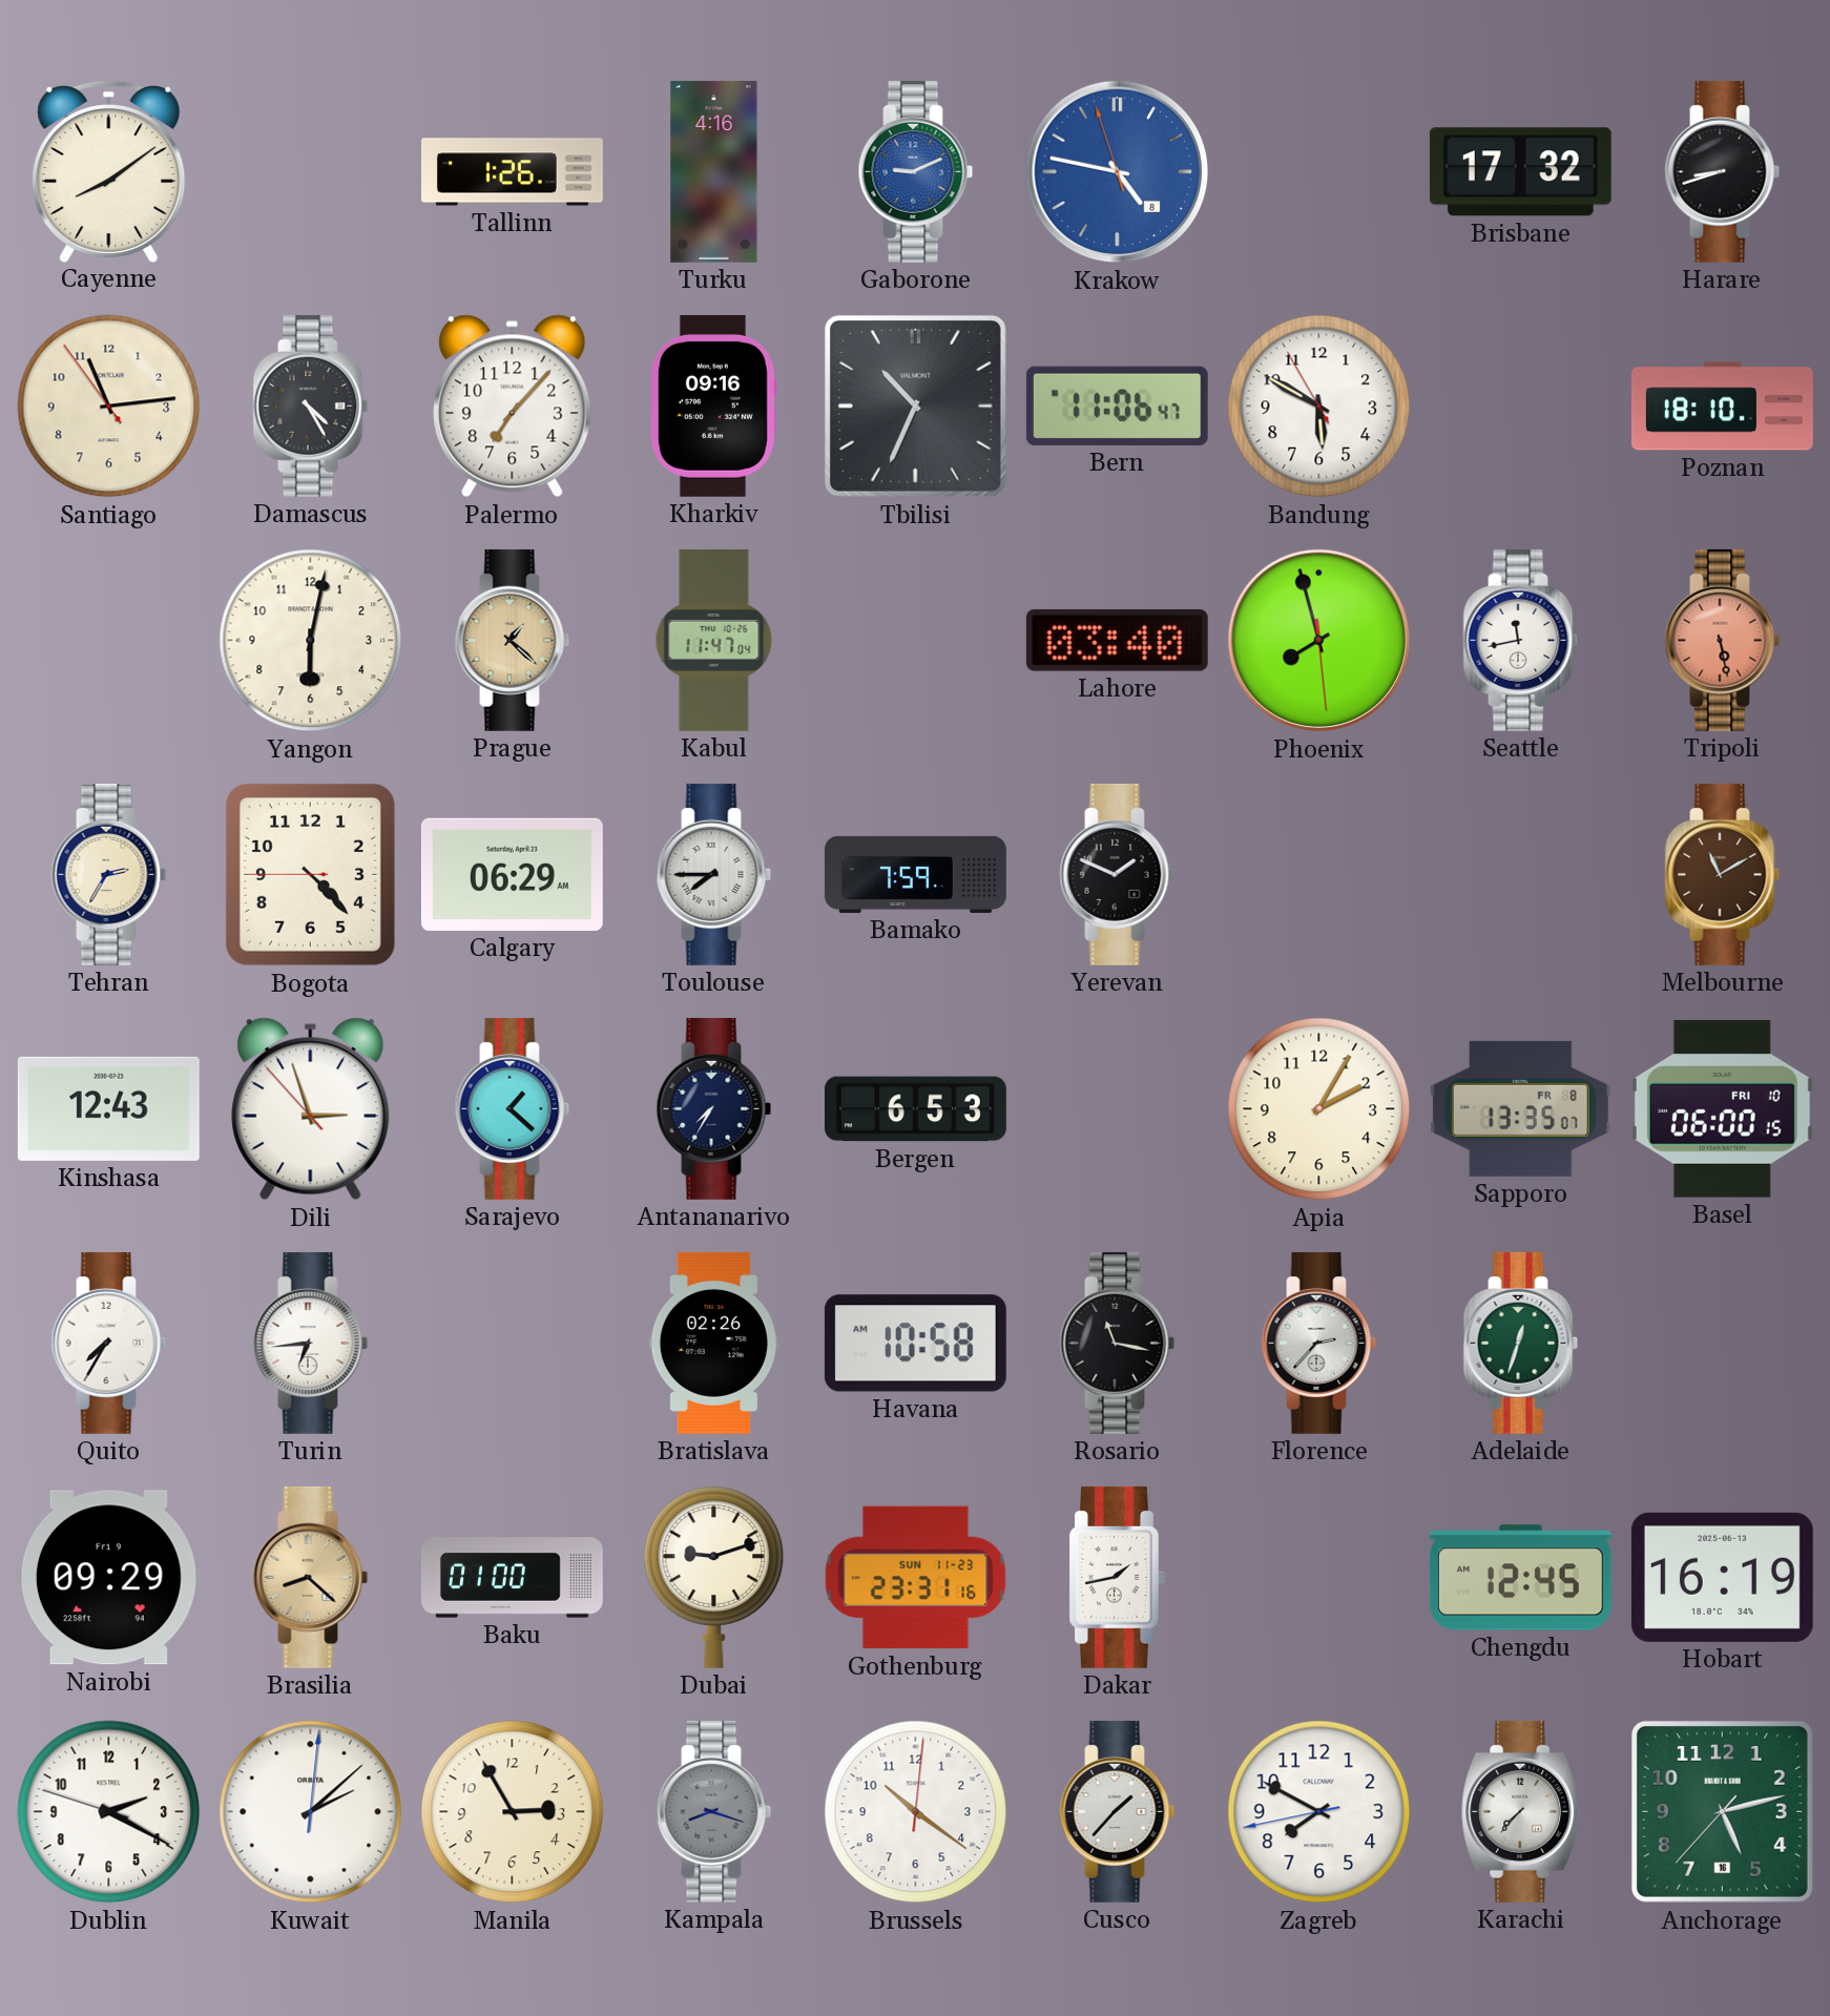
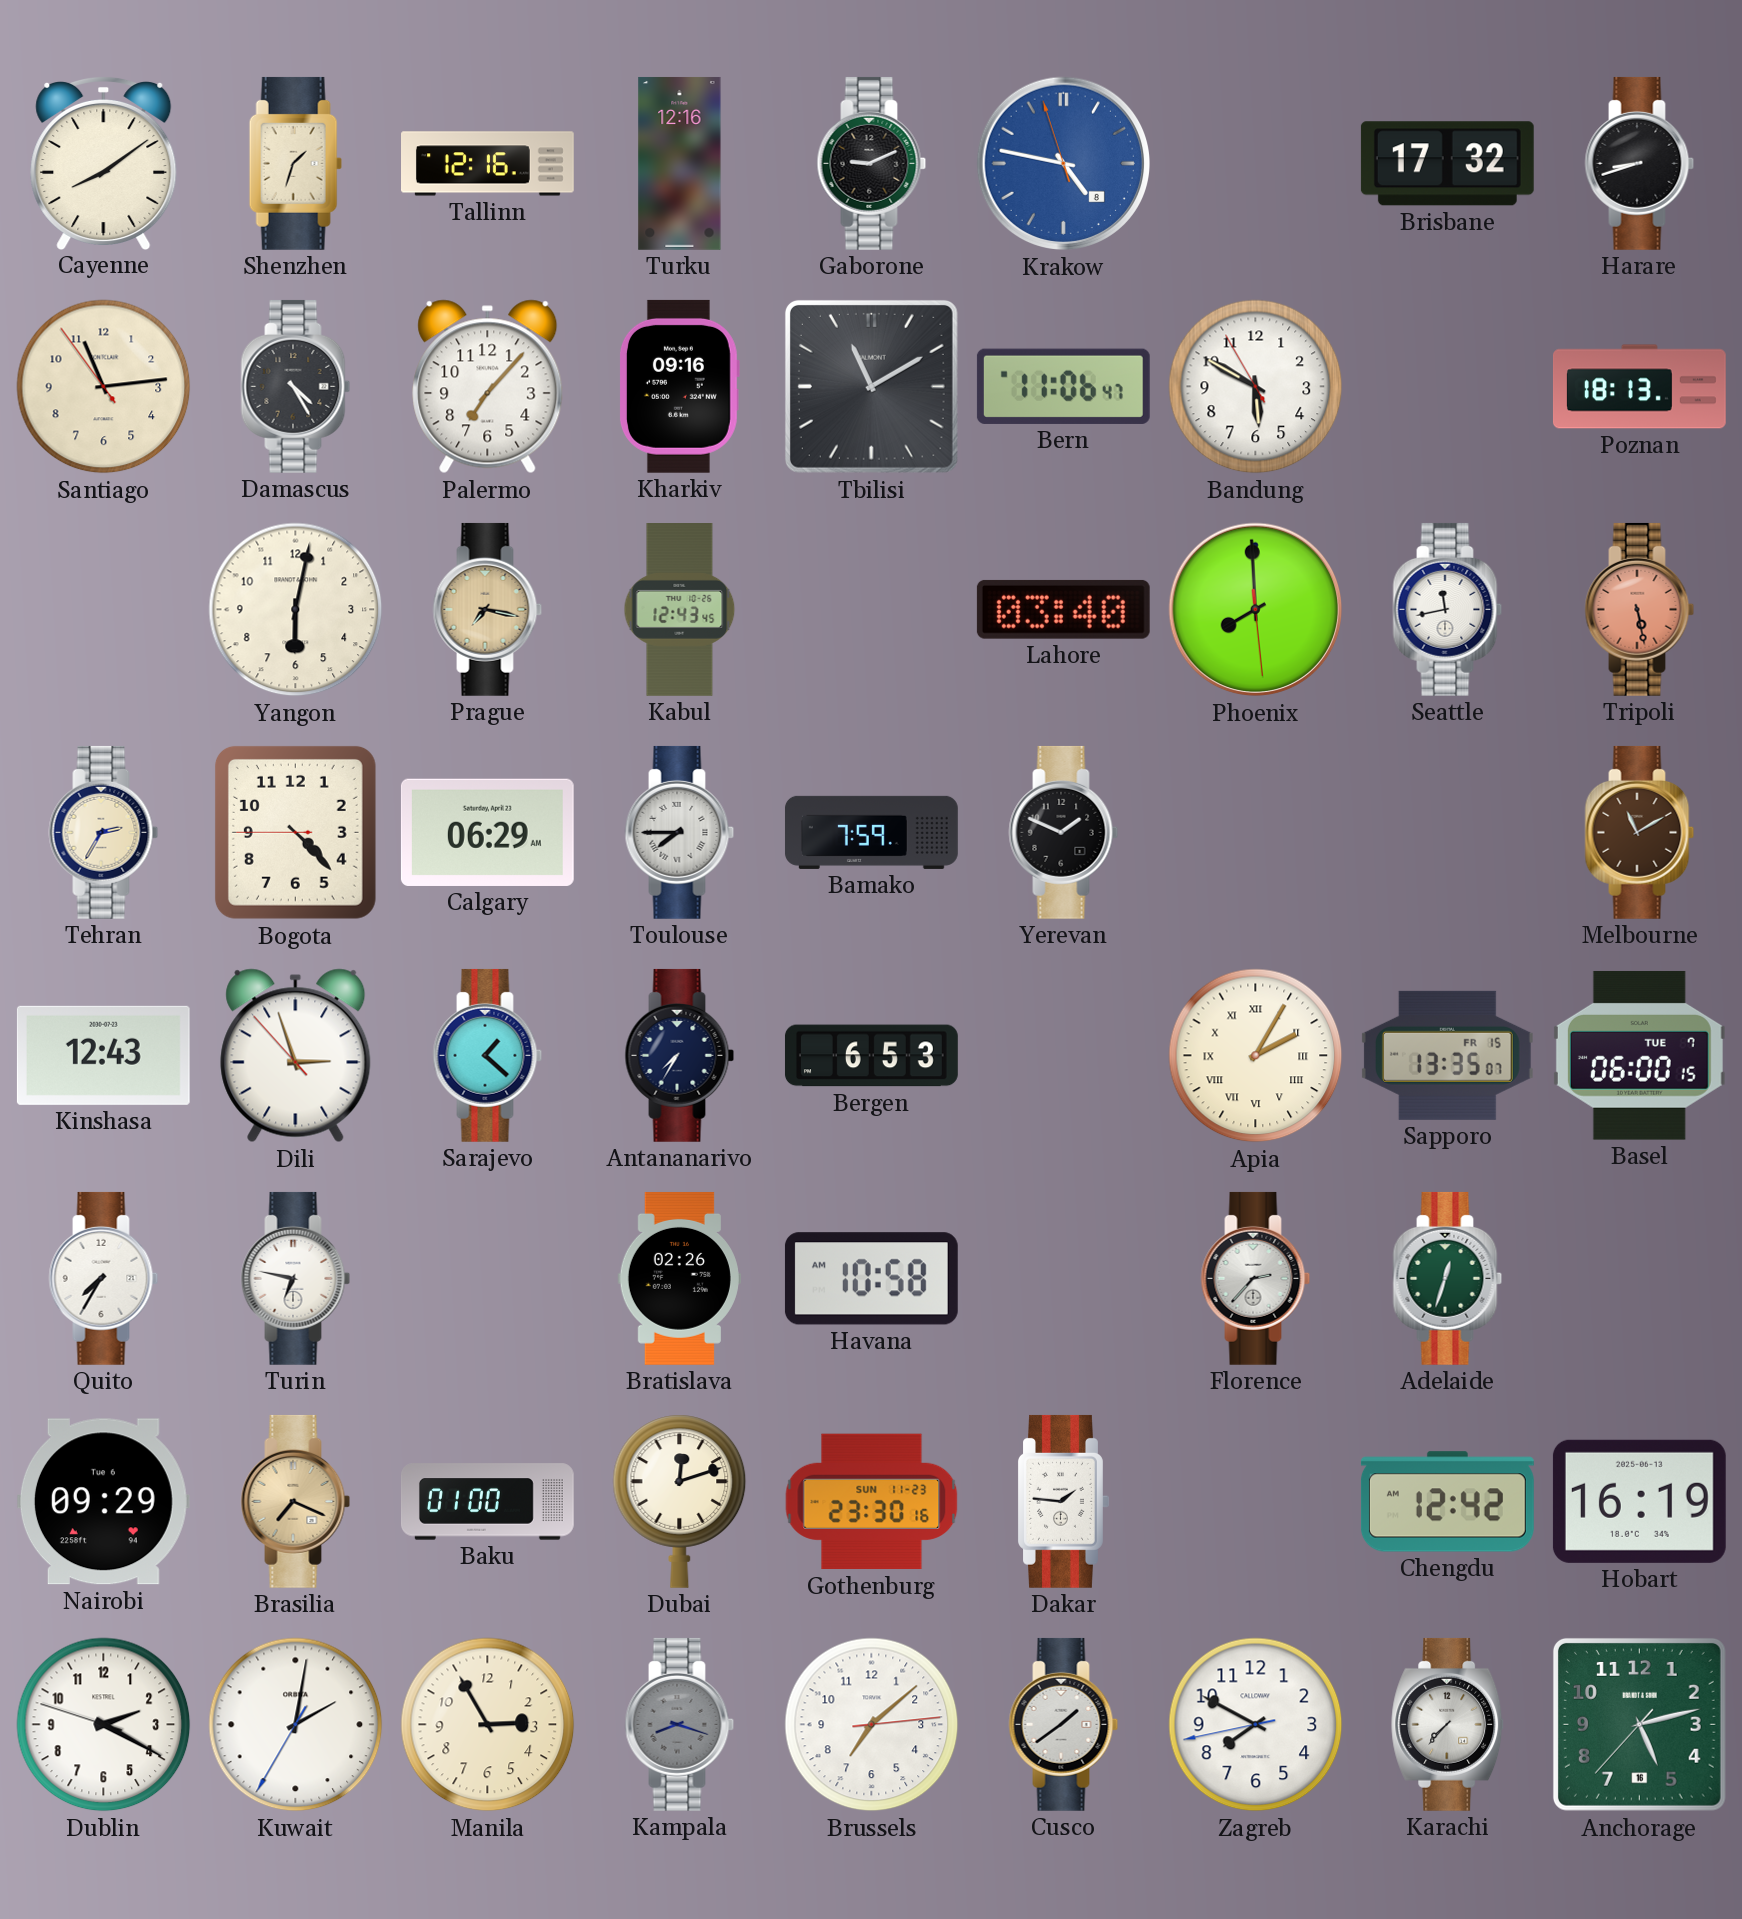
Shenzhen: none -> 1:33 (295, 163)
Tallinn: 1:26 -> 12:16 (488, 164)
Turku: 4:16 -> 12:16 (680, 163)
Gaborone dial: blue -> black (872, 163)
Tbilisi: 10:34 -> 11:10 (871, 386)
Poznan: 18:10 -> 18:13 (1639, 387)
Prague: 1:22 -> 7:17 (488, 609)
Kabul: 11:47 -> 12:43 (680, 610)
Phoenix: 7:57 -> 7:59 (1256, 610)
Apia numerals: Arabic -> Roman (1256, 1056)
Sapporo date: FR 8 -> FR 15 (1447, 1055)
Basel date: FRI 10 -> TUE 7 (1639, 1055)
Turin: 6:44 -> 6:47 (296, 1278)
Rosario: 11:17 -> none (1118, 1343)
Nairobi date: Fri 9 -> Tue 6 (103, 1502)
Brasilia: 8:22 -> 7:19 (296, 1501)
Dubai: 9:12 -> 12:12 (680, 1501)
Gothenburg: 23:31 -> 23:30 (872, 1502)
Dakar: 1:43 -> 1:46 (1063, 1501)
Chengdu: 12:45 -> 12:42 (1447, 1502)
Kuwait: 2:08 -> 2:01 (296, 1725)
Brussels: 10:21 -> 7:08 (872, 1725)
Cusco: 1:37 -> 1:39 (1064, 1724)
